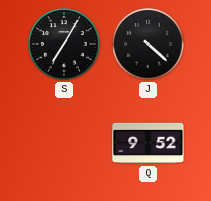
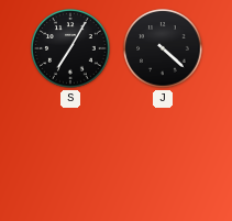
Q: 9:52 -> none (148, 143)
